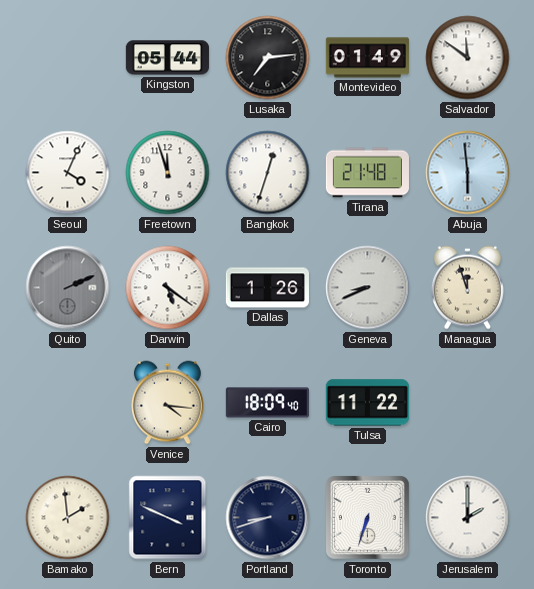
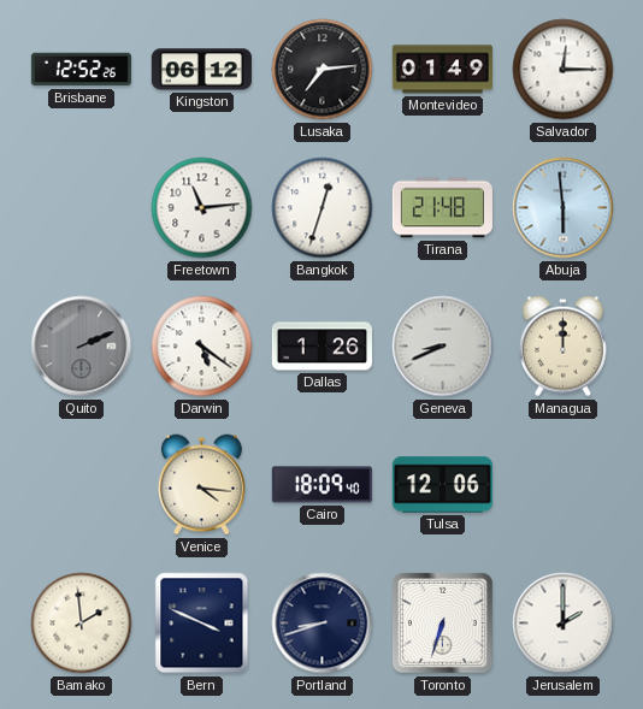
Brisbane: none -> 12:52 (81, 70)
Kingston: 05:44 -> 06:12 (201, 70)
Salvador: 11:51 -> 12:15 (564, 70)
Seoul: 4:04 -> none (68, 173)
Freetown: 11:57 -> 11:14 (202, 208)
Managua: 11:57 -> 12:00 (562, 347)
Tulsa: 11:22 -> 12:06 (442, 485)
